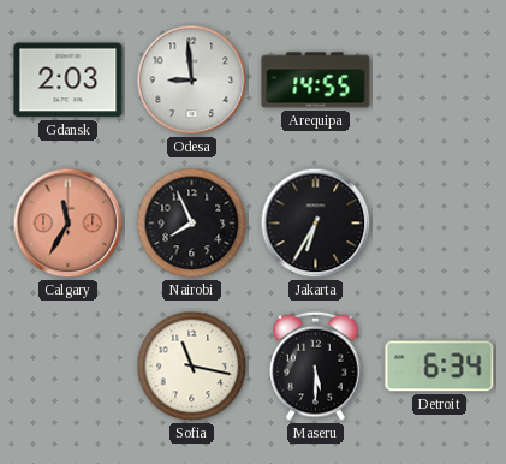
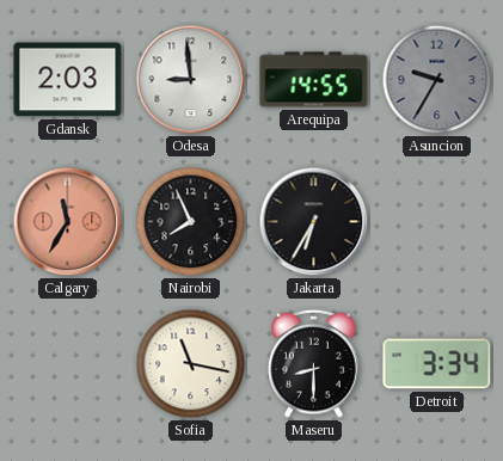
Asuncion: none -> 9:35 (437, 80)
Maseru: 5:30 -> 8:30 (314, 363)
Detroit: 6:34 -> 3:34 (437, 364)
